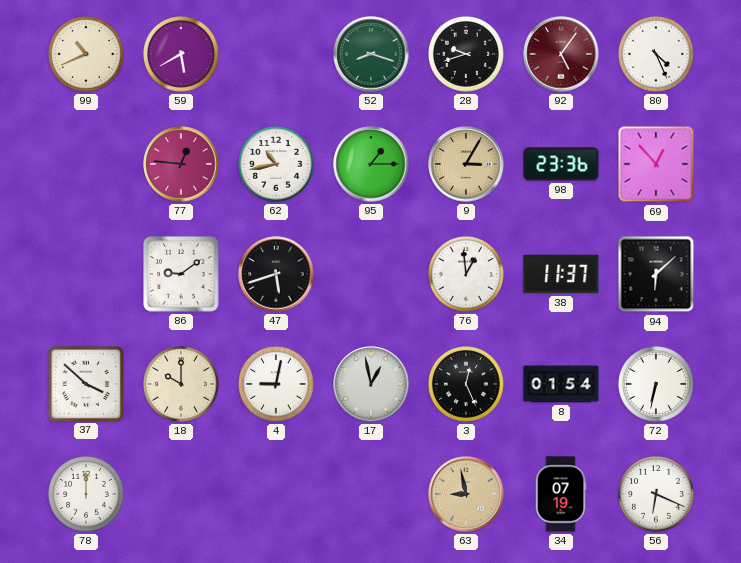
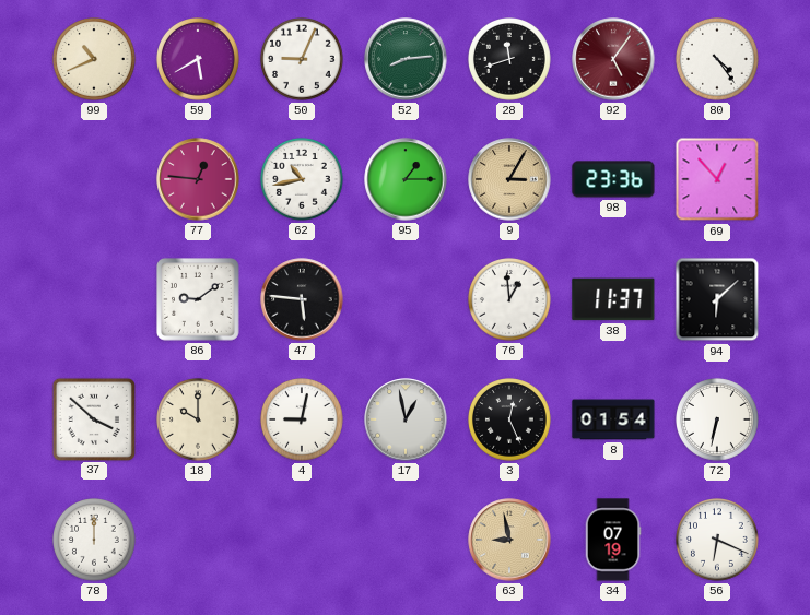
50: none -> 9:04 (303, 60)
52: 8:18 -> 8:14 (406, 59)
28: 9:42 -> 11:42 (510, 60)
80: 4:26 -> 4:24 (718, 60)
47: 5:42 -> 5:46 (302, 299)
